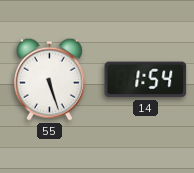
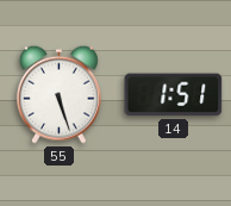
14: 1:54 -> 1:51 (174, 95)
